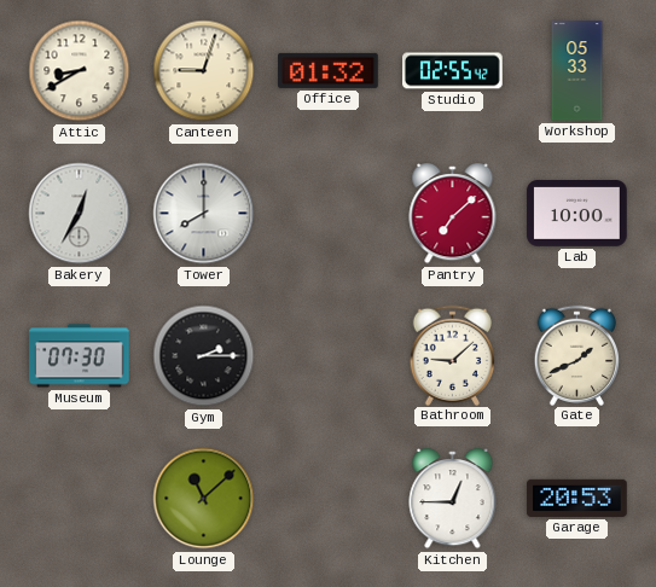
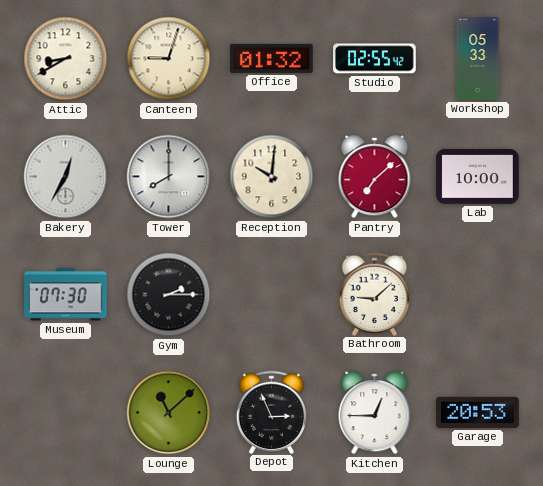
Reception: none -> 10:01 (272, 177)
Gate: 1:41 -> none (577, 355)
Depot: none -> 2:56 (272, 412)
